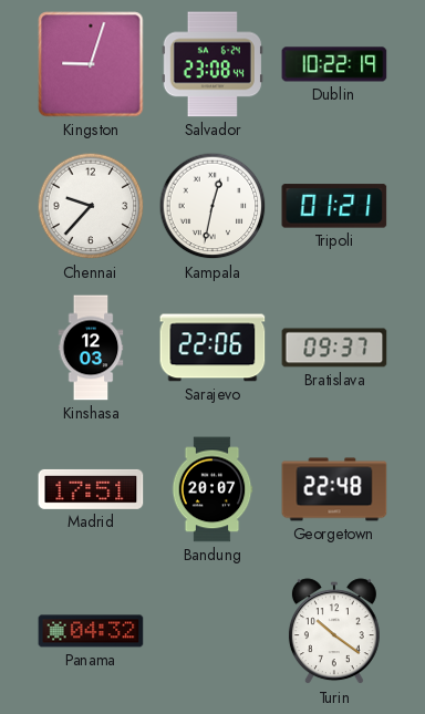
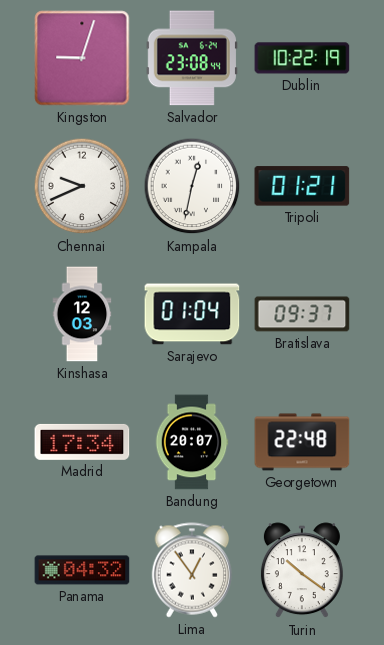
Chennai: 9:37 -> 9:41 (82, 186)
Sarajevo: 22:06 -> 01:04 (192, 314)
Madrid: 17:51 -> 17:34 (82, 442)
Lima: none -> 12:54 (192, 570)
